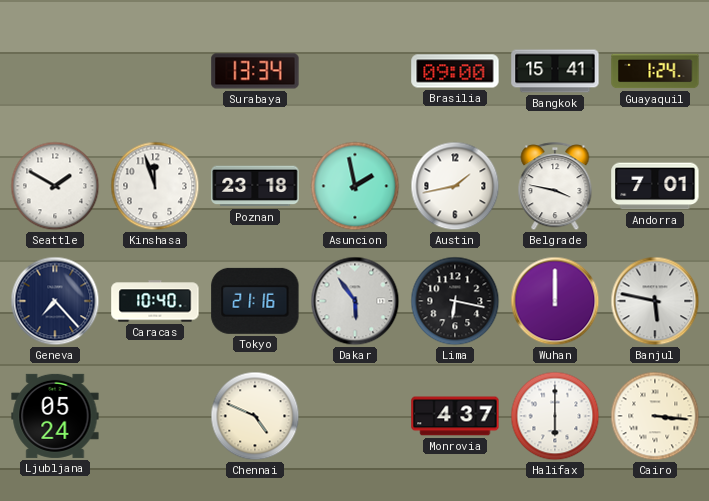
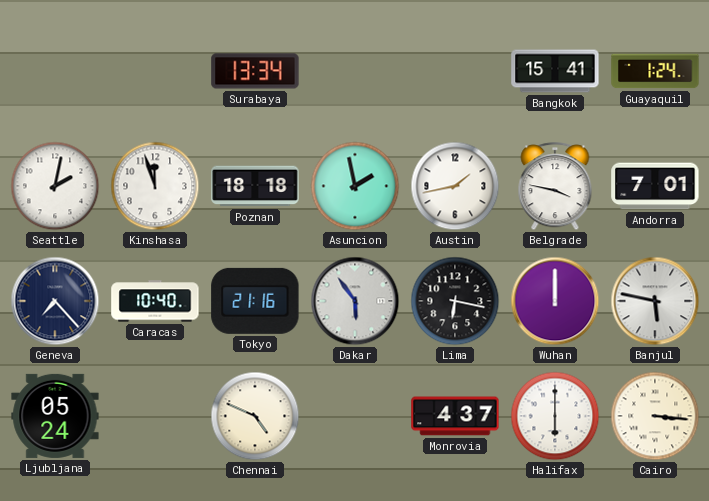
Brasilia: 09:00 -> none (455, 71)
Seattle: 1:50 -> 2:02 (55, 186)
Poznan: 23:18 -> 18:18 (255, 186)
